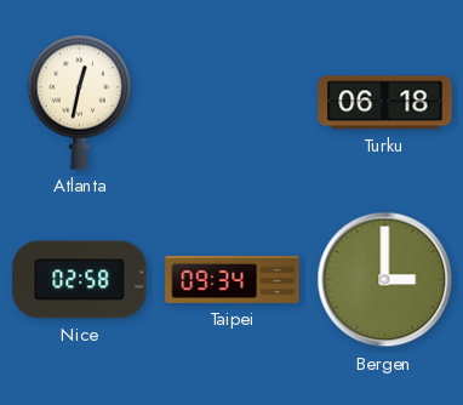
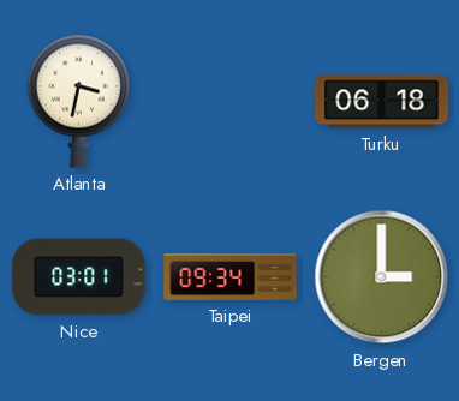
Atlanta: 12:32 -> 3:32 (78, 101)
Nice: 02:58 -> 03:01 (79, 277)
